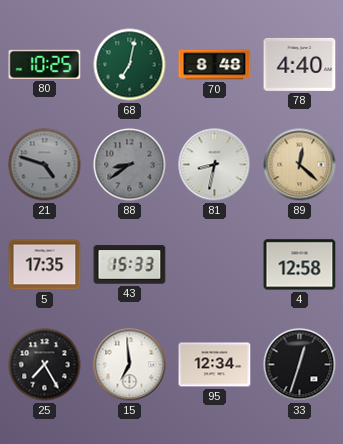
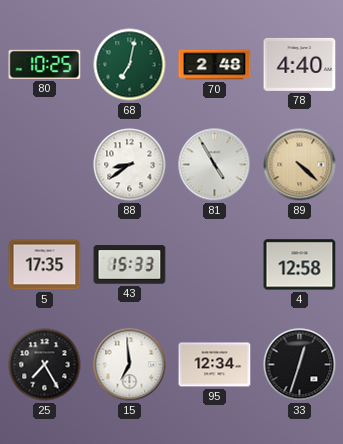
70: 8:48 -> 2:48 (215, 65)
21: 4:48 -> none (45, 165)
88 dial: grey -> white (130, 165)
81: 8:32 -> 4:55 (215, 165)
89: 12:22 -> 4:22 (300, 165)
